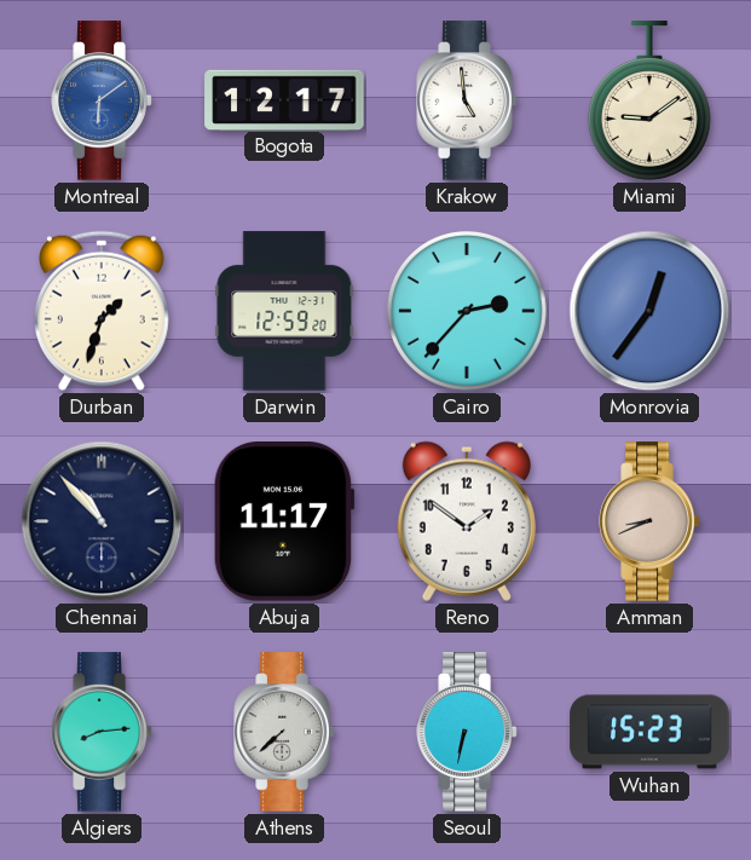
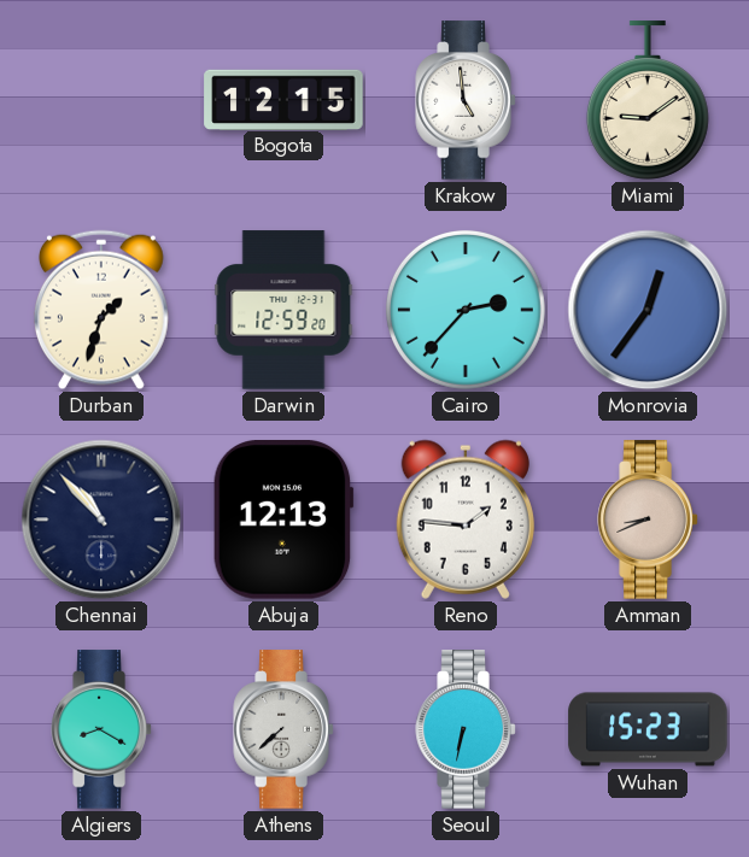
Montreal: 6:09 -> none (102, 100)
Bogota: 12:17 -> 12:15 (283, 99)
Abuja: 11:17 -> 12:13 (283, 521)
Reno: 1:51 -> 1:46 (466, 520)
Algiers: 8:14 -> 8:20 (101, 729)
